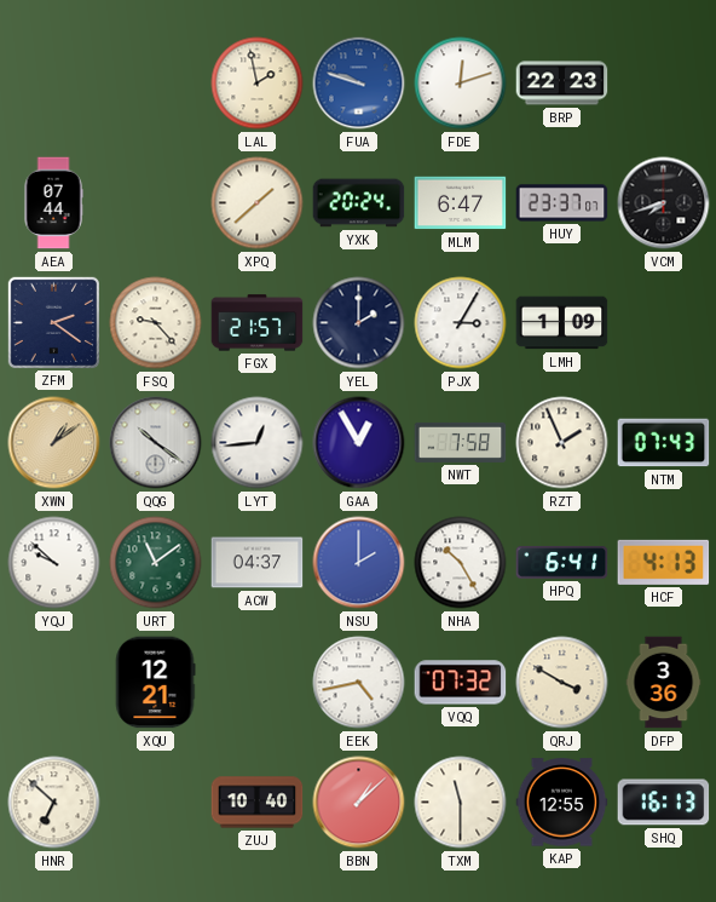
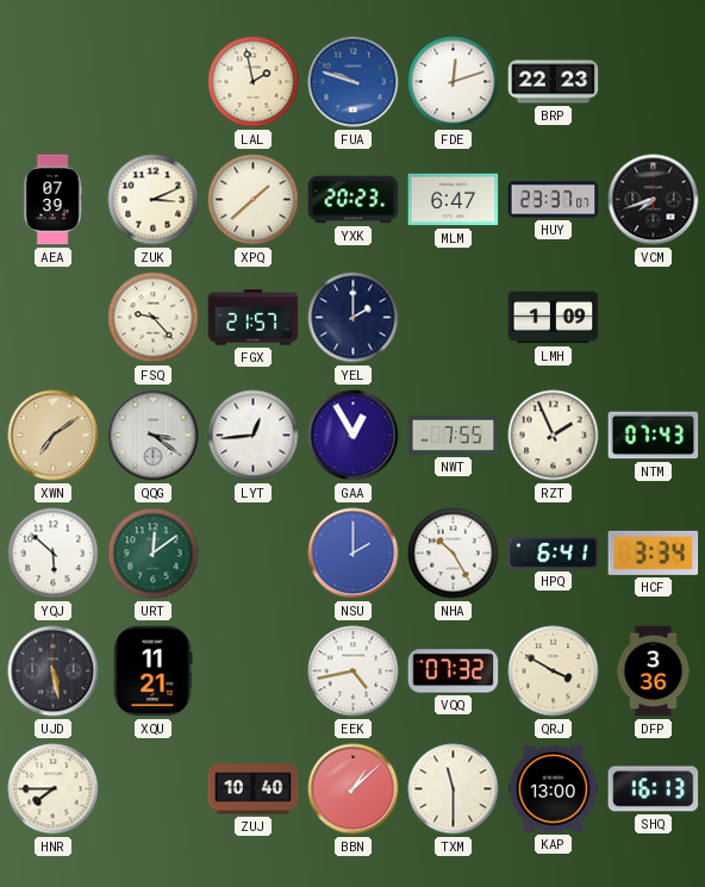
AEA: 07:44 -> 07:39 (52, 200)
ZUK: none -> 3:11 (154, 200)
YXK: 20:24 -> 20:23 (354, 200)
ZFM: 2:21 -> none (53, 322)
PJX: 3:05 -> none (461, 323)
XWN: 1:09 -> 7:09 (54, 436)
QQG: 10:21 -> 3:21 (154, 436)
NWT: 7:58 -> 7:55 (454, 435)
YQJ: 9:52 -> 5:52 (54, 554)
URT: 11:09 -> 12:09 (154, 554)
ACW: 04:37 -> none (258, 563)
HCF: 4:13 -> 3:34 (654, 552)
UJD: none -> 5:28 (54, 672)
XQU: 12:21 -> 11:21 (152, 672)
HNR: 6:52 -> 7:45 (54, 789)
KAP: 12:55 -> 13:00 (554, 789)
